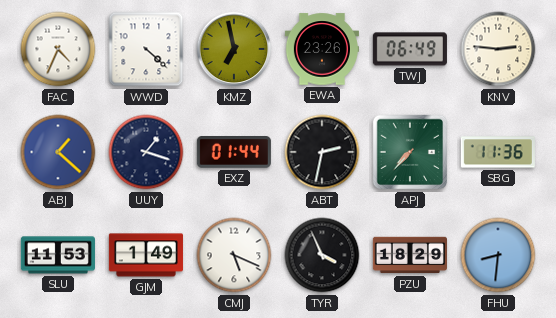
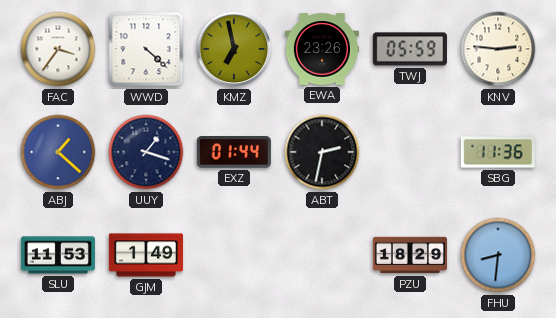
FAC: 4:34 -> 3:36 (58, 49)
TWJ: 06:49 -> 05:59 (410, 49)
APJ: 7:37 -> none (410, 152)
CMJ: 5:19 -> none (234, 255)
TYR: 3:56 -> none (322, 255)
